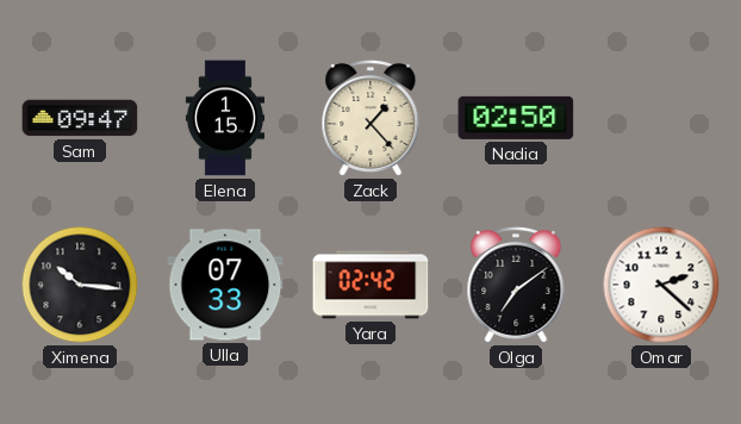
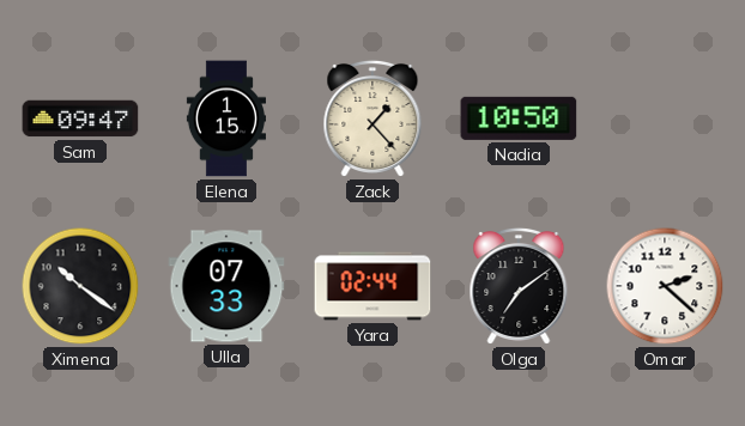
Nadia: 02:50 -> 10:50 (519, 118)
Ximena: 10:16 -> 10:21 (80, 286)
Yara: 02:42 -> 02:44 (372, 286)
